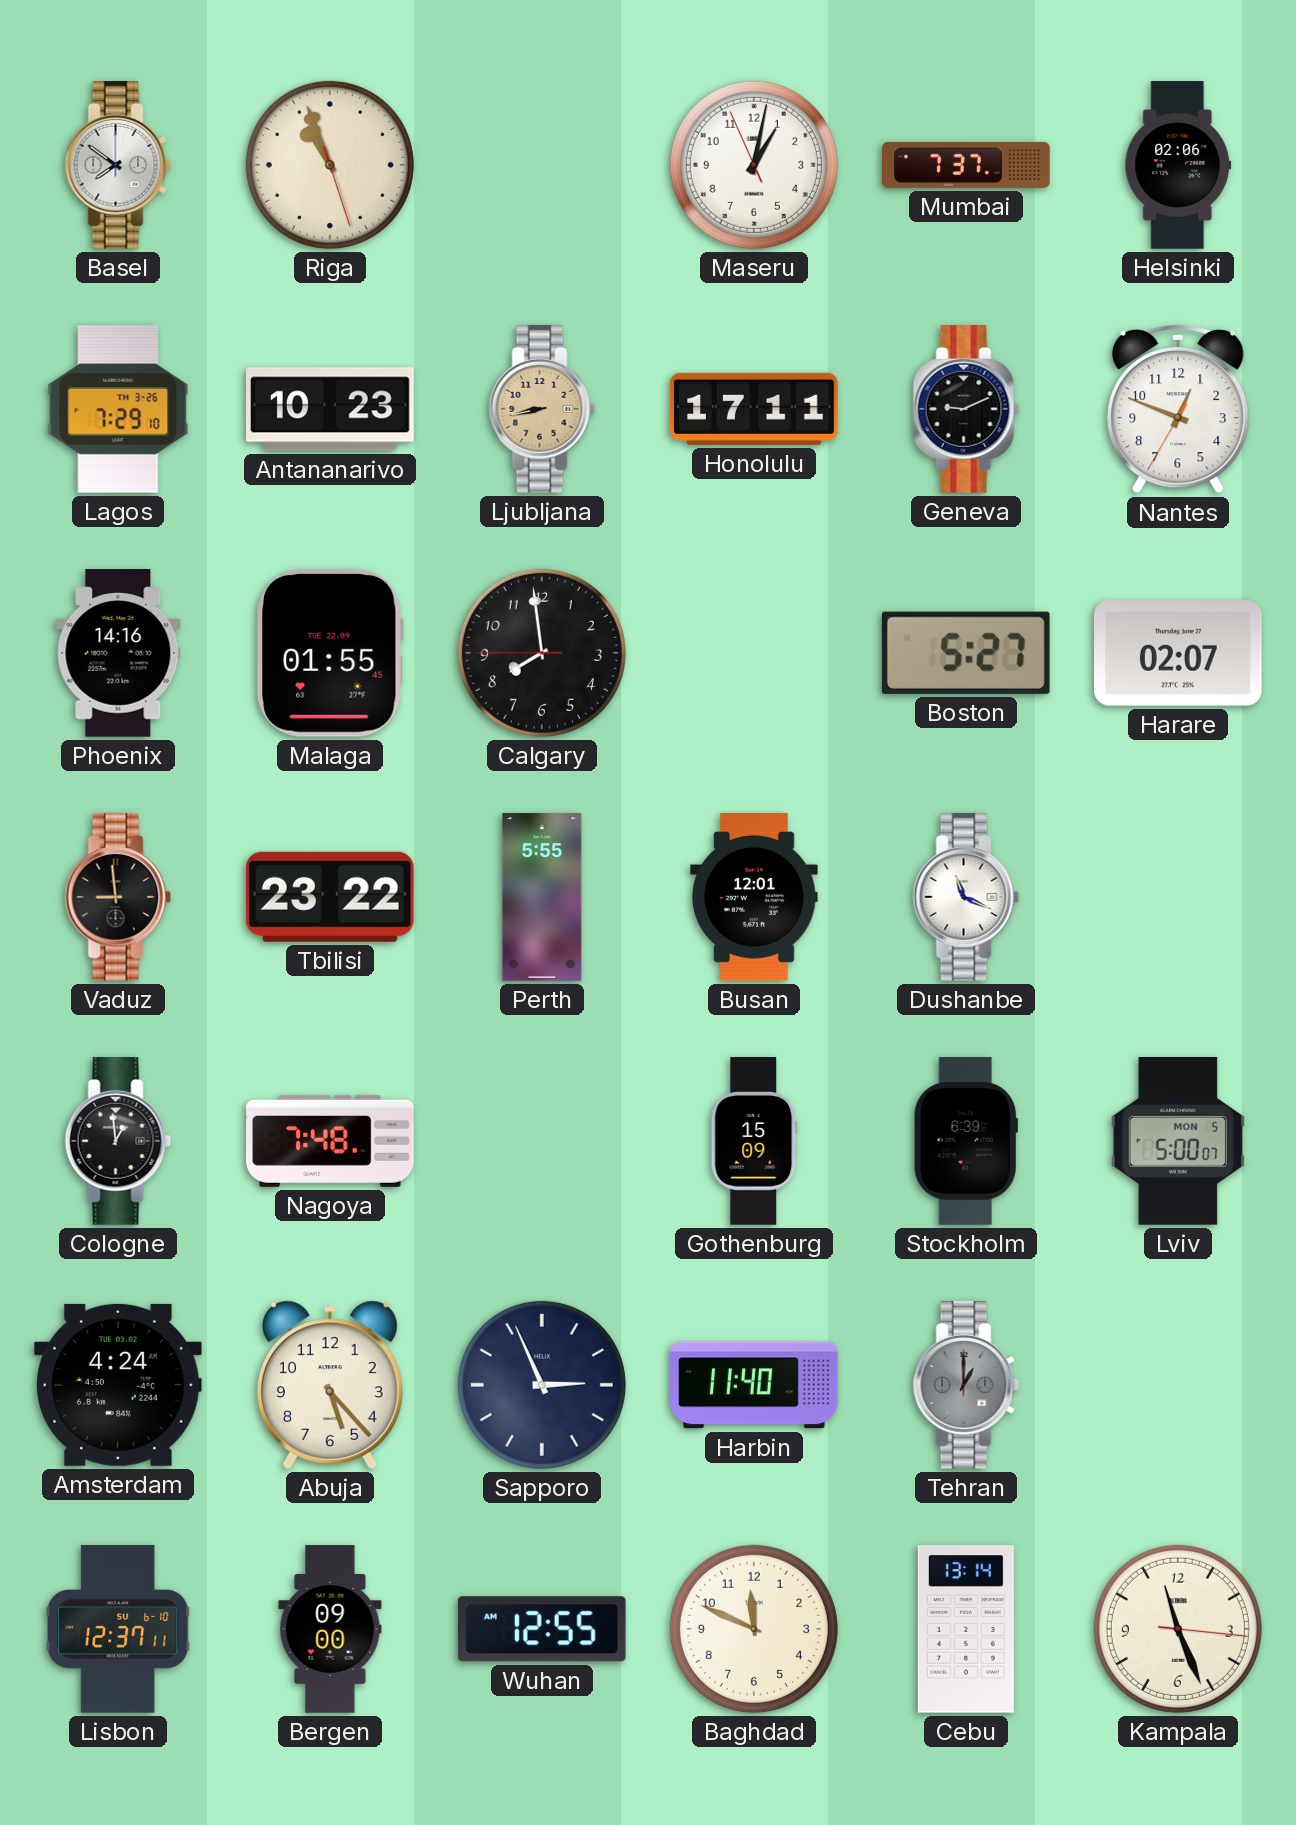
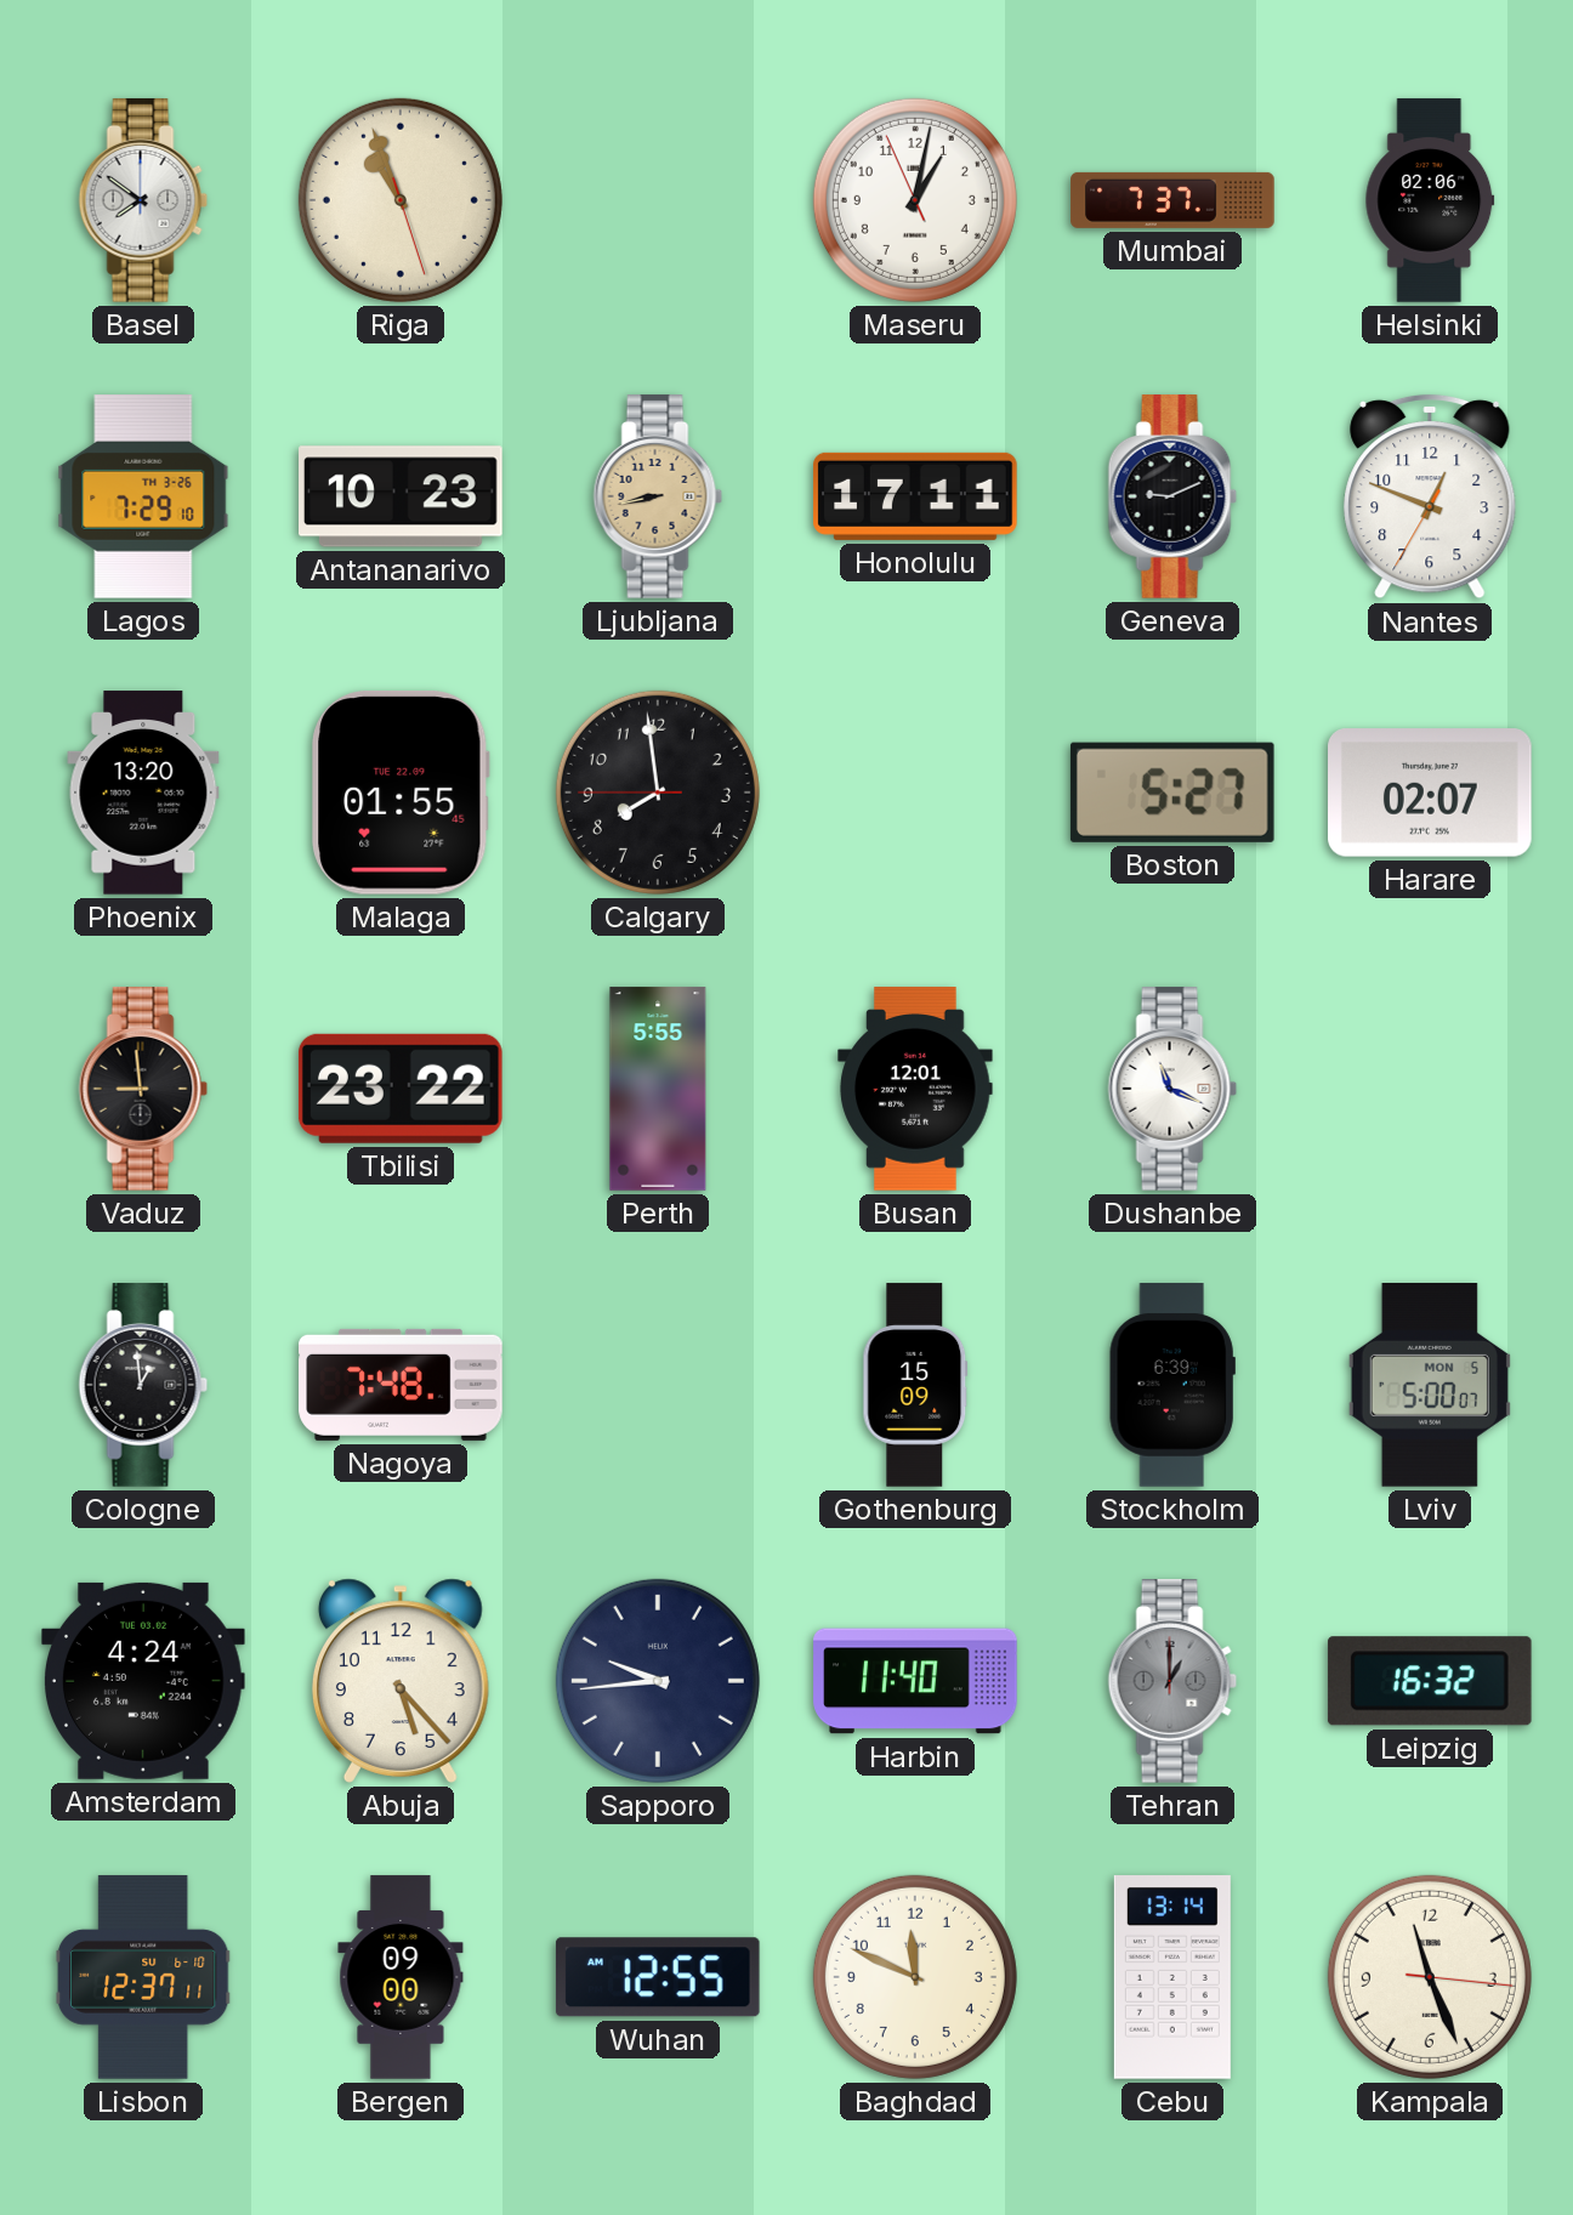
Phoenix: 14:16 -> 13:20 (143, 793)
Sapporo: 2:56 -> 9:44 (658, 1681)
Leipzig: none -> 16:32 (1430, 1681)
